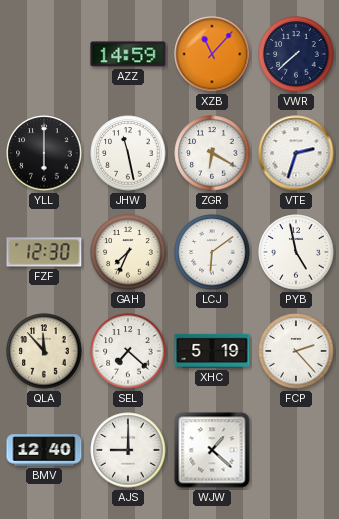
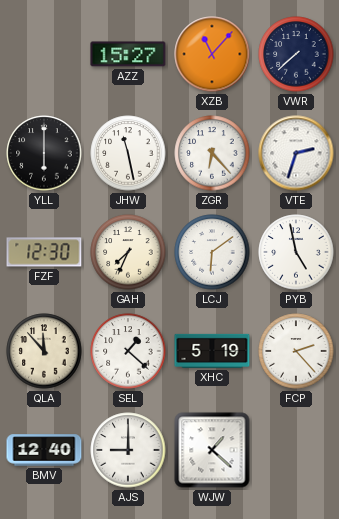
AZZ: 14:59 -> 15:27 (128, 54)
ZGR: 6:20 -> 6:23 (212, 153)
SEL: 7:22 -> 1:22 (128, 351)
